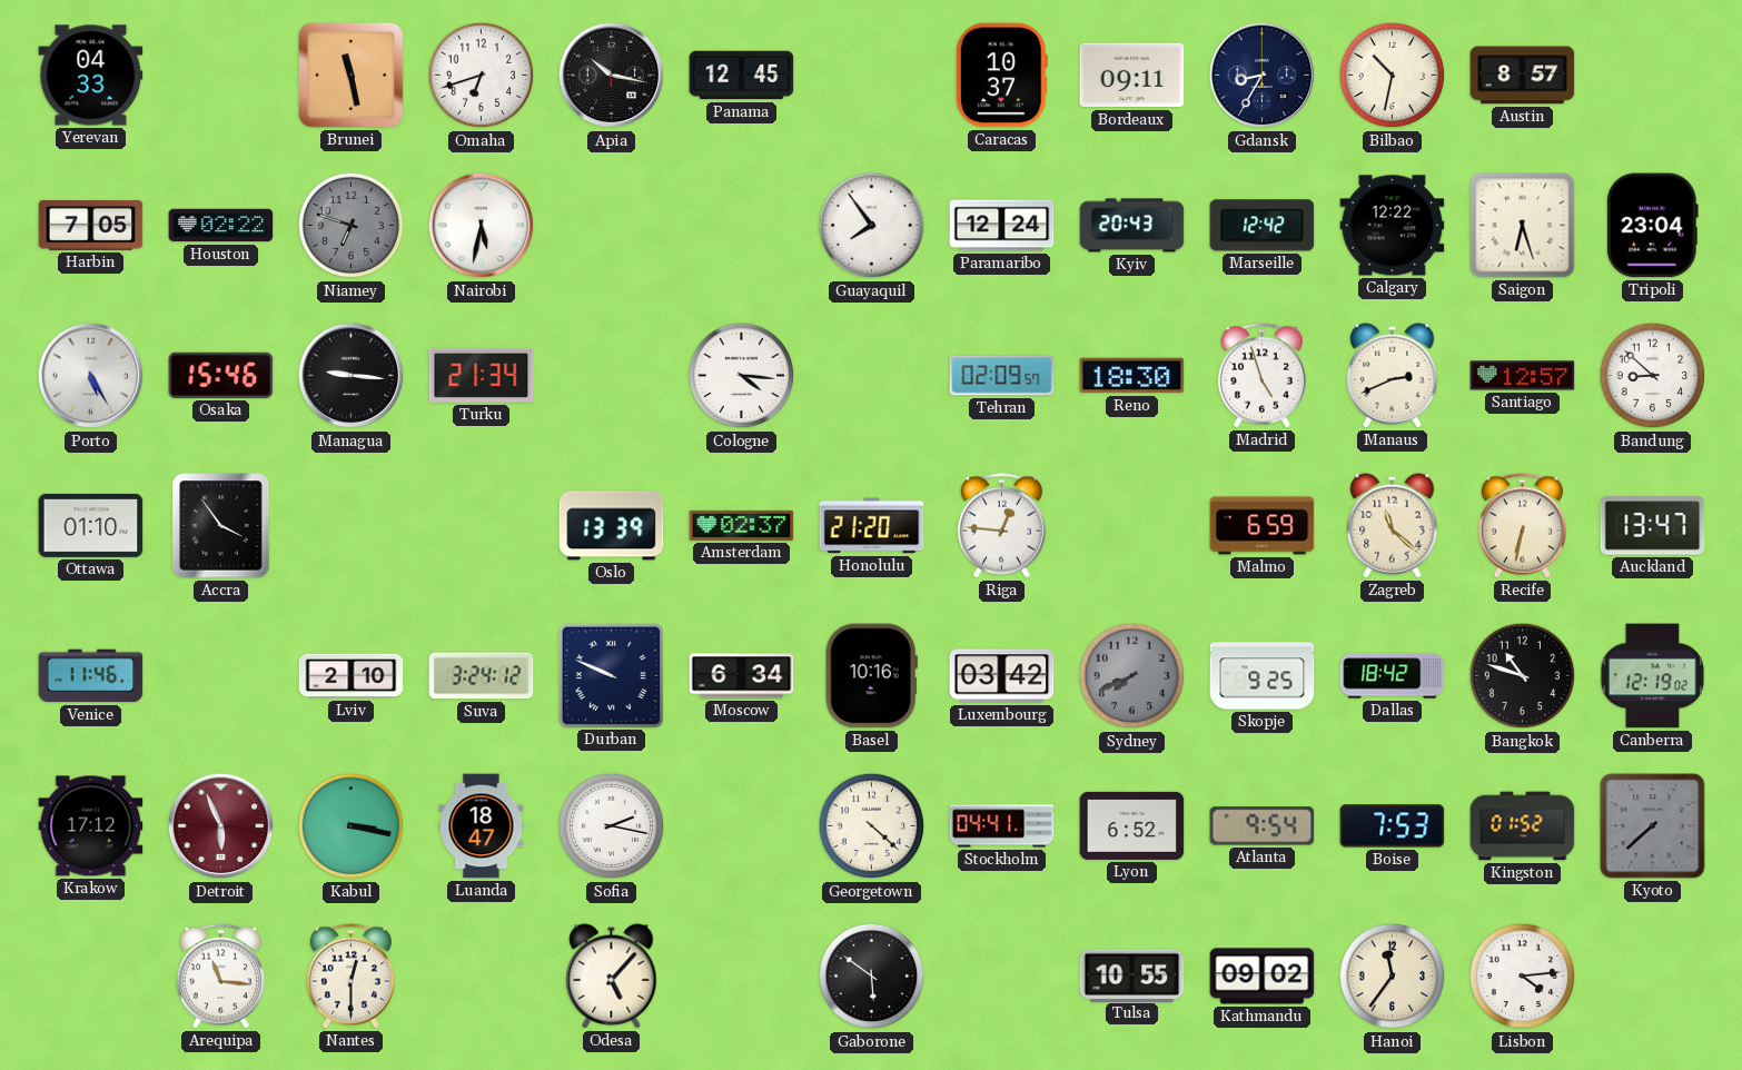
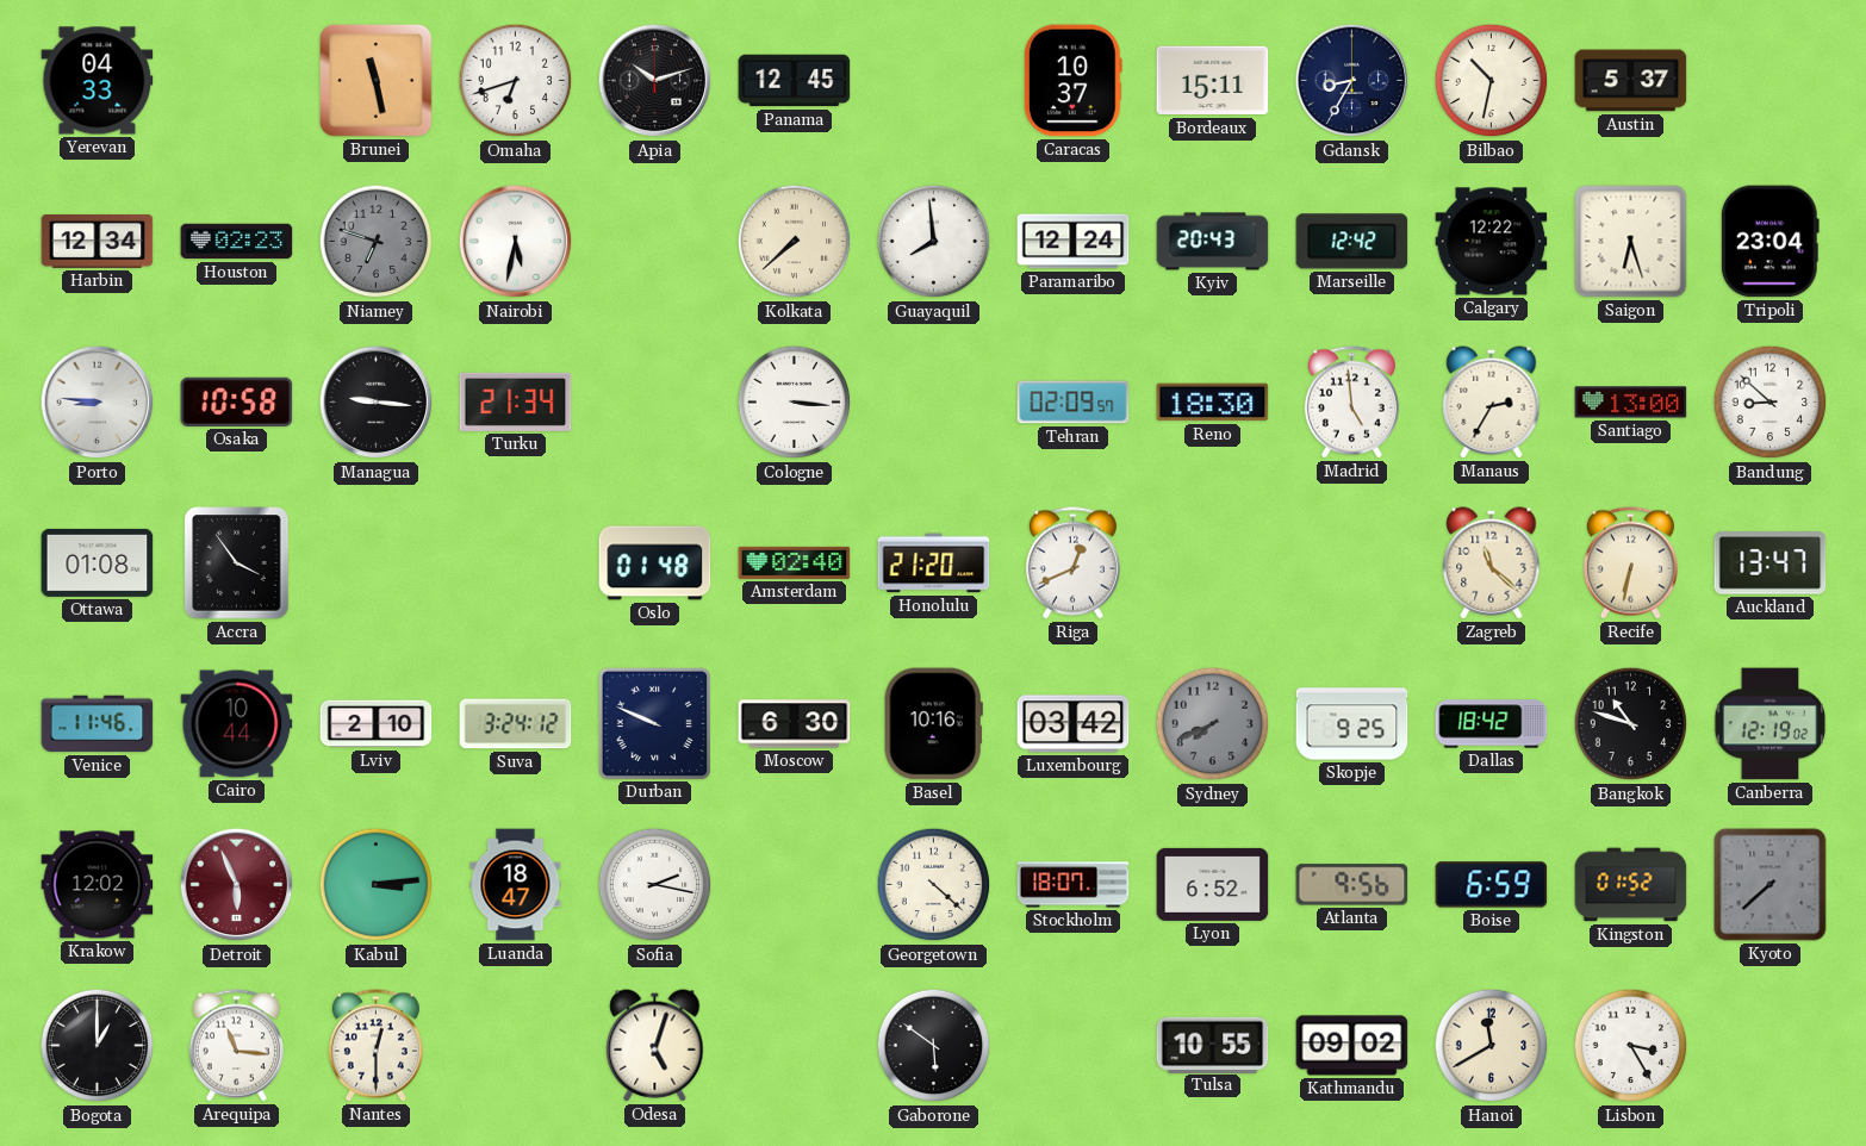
Apia: 10:17 -> 10:12 (655, 81)
Bordeaux: 09:11 -> 15:11 (1213, 81)
Austin: 8:57 -> 5:37 (1631, 81)
Harbin: 7:05 -> 12:34 (98, 241)
Houston: 02:22 -> 02:23 (237, 242)
Kolkata: none -> 7:38 (795, 242)
Guayaquil: 7:54 -> 7:59 (934, 242)
Porto: 5:25 -> 8:46 (98, 403)
Osaka: 15:46 -> 10:58 (237, 401)
Cologne: 4:16 -> 3:16 (795, 403)
Madrid: 4:57 -> 4:59 (1351, 403)
Manaus: 2:41 -> 2:35 (1492, 403)
Santiago: 12:57 -> 13:00 (1631, 403)
Ottawa: 01:10 -> 01:08 (98, 562)
Oslo: 13:39 -> 01:48 (655, 563)
Amsterdam: 02:37 -> 02:40 (795, 562)
Riga: 12:46 -> 12:41 (1072, 563)
Malmo: 6:59 -> none (1263, 526)
Cairo: none -> 10:44 (237, 724)
Moscow: 6:34 -> 6:30 (795, 724)
Krakow: 17:12 -> 12:02 (98, 885)
Kabul: 3:17 -> 3:14 (377, 885)
Stockholm: 04:41 -> 18:07 (1074, 885)
Atlanta: 9:54 -> 9:56 (1352, 885)
Boise: 7:53 -> 6:59 (1492, 885)
Bogota: none -> 1:00 (98, 1046)
Odesa: 5:07 -> 5:03 (655, 1046)
Hanoi: 11:36 -> 11:40 (1492, 1046)
Lisbon: 4:14 -> 3:25 (1631, 1046)
